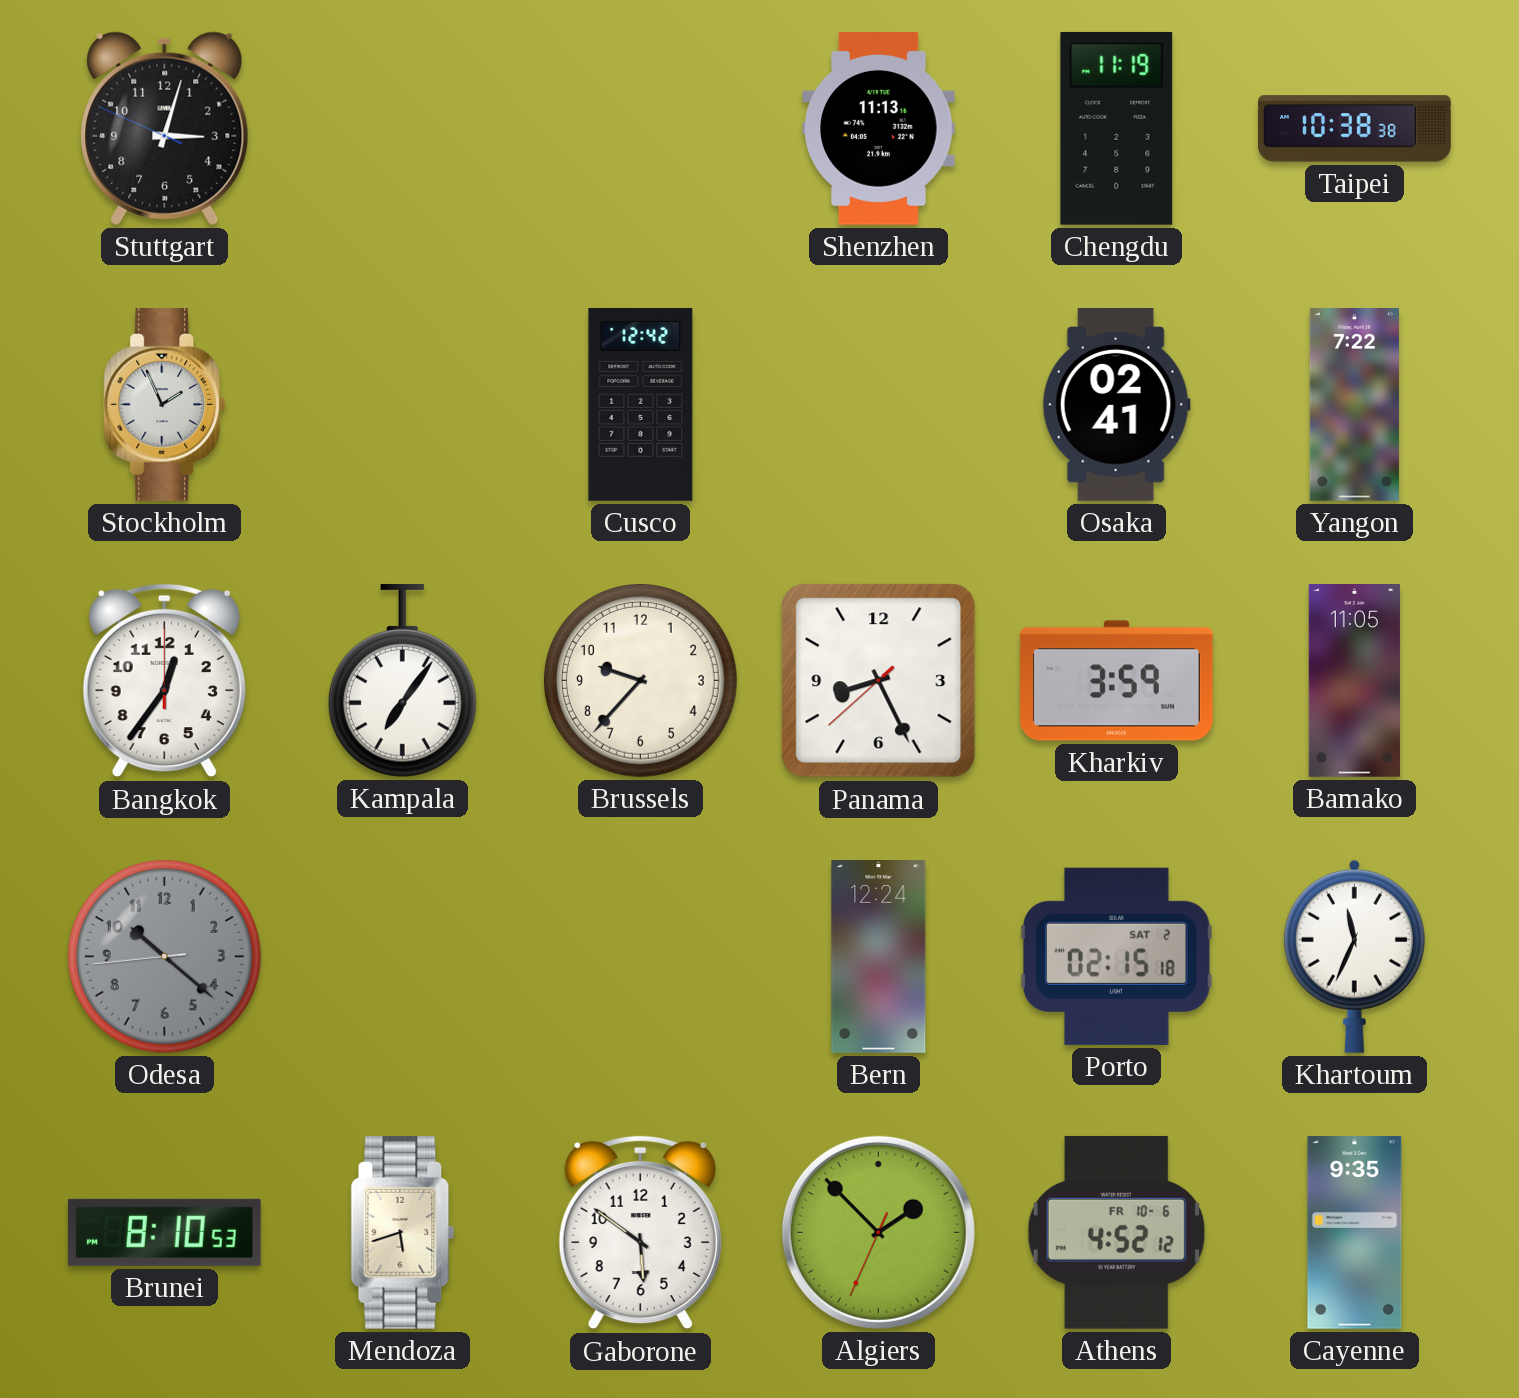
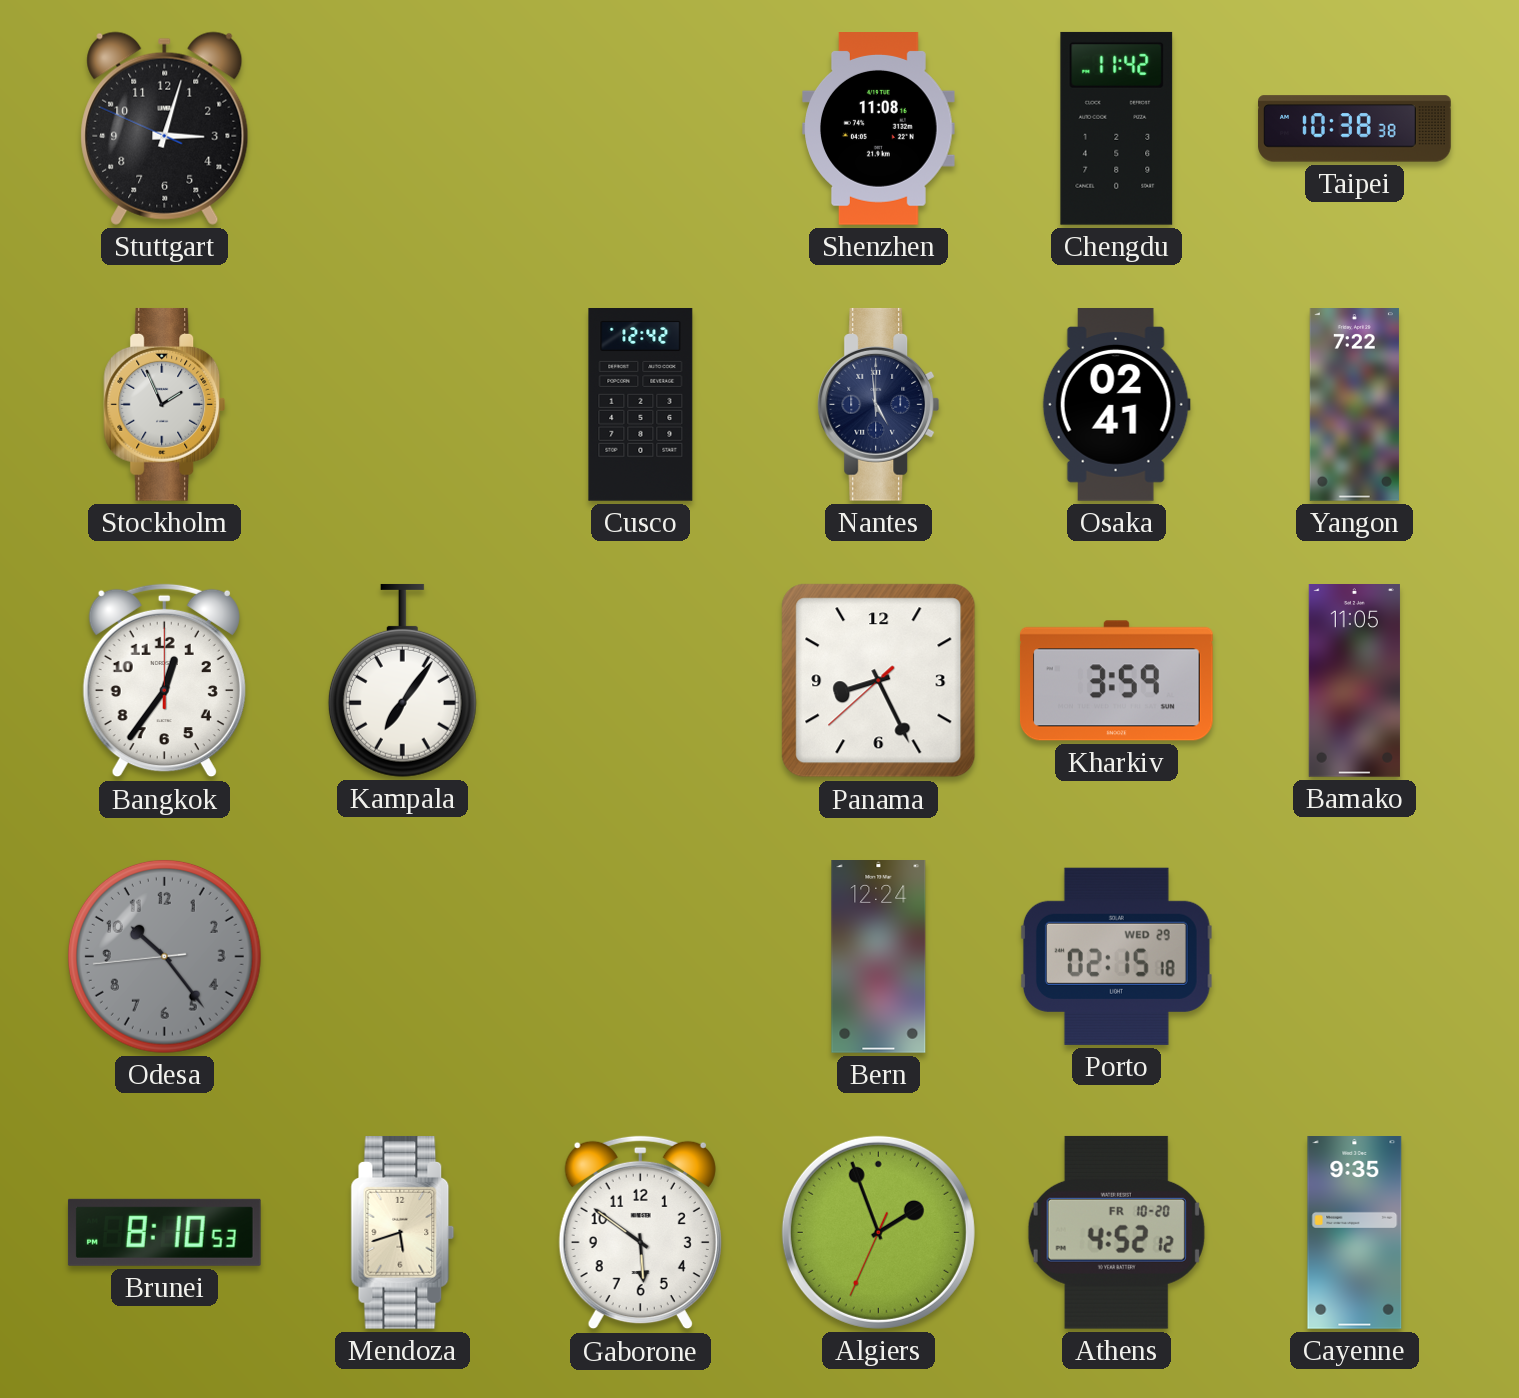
Shenzhen: 11:13 -> 11:08 (879, 129)
Chengdu: 11:19 -> 11:42 (1117, 128)
Nantes: none -> 4:59 (879, 404)
Brussels: 9:37 -> none (640, 680)
Odesa: 10:21 -> 10:23 (164, 956)
Porto date: SAT 2 -> WED 29 (1116, 956)
Khartoum: 11:34 -> none (1354, 956)
Algiers: 1:52 -> 1:56 (878, 1232)
Athens date: FR 10-6 -> FR 10-20 (1116, 1232)
